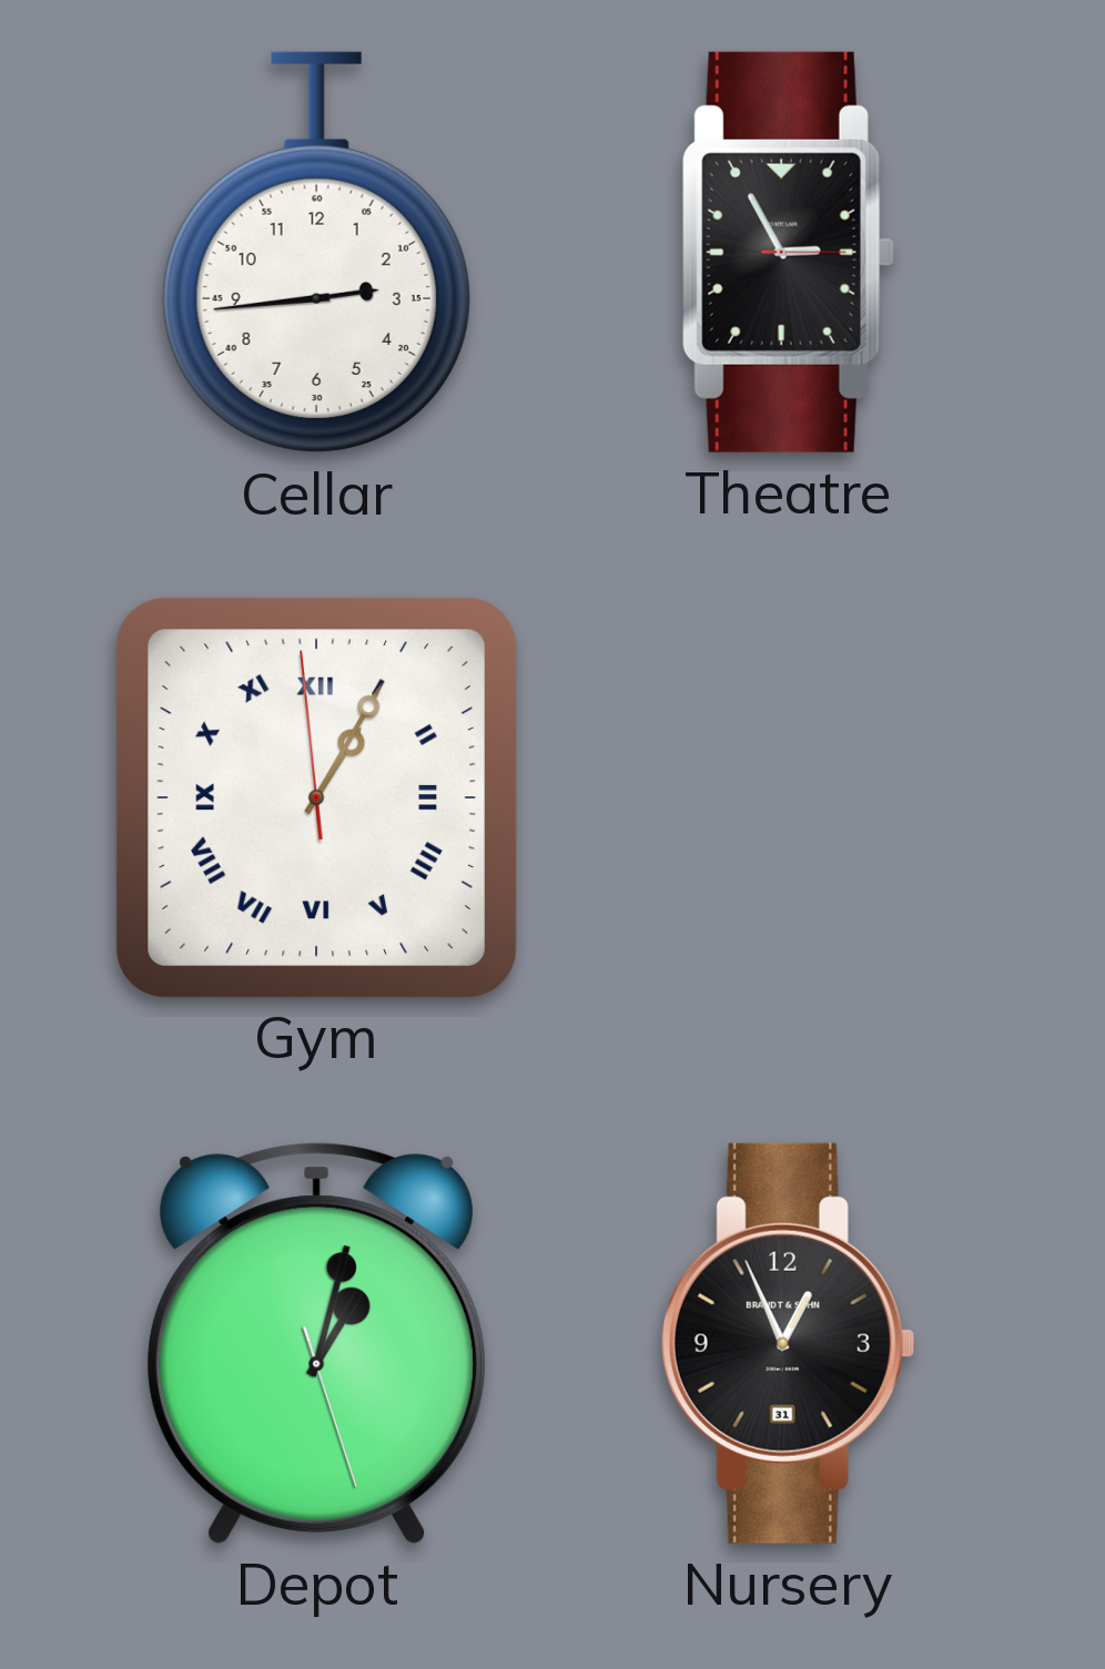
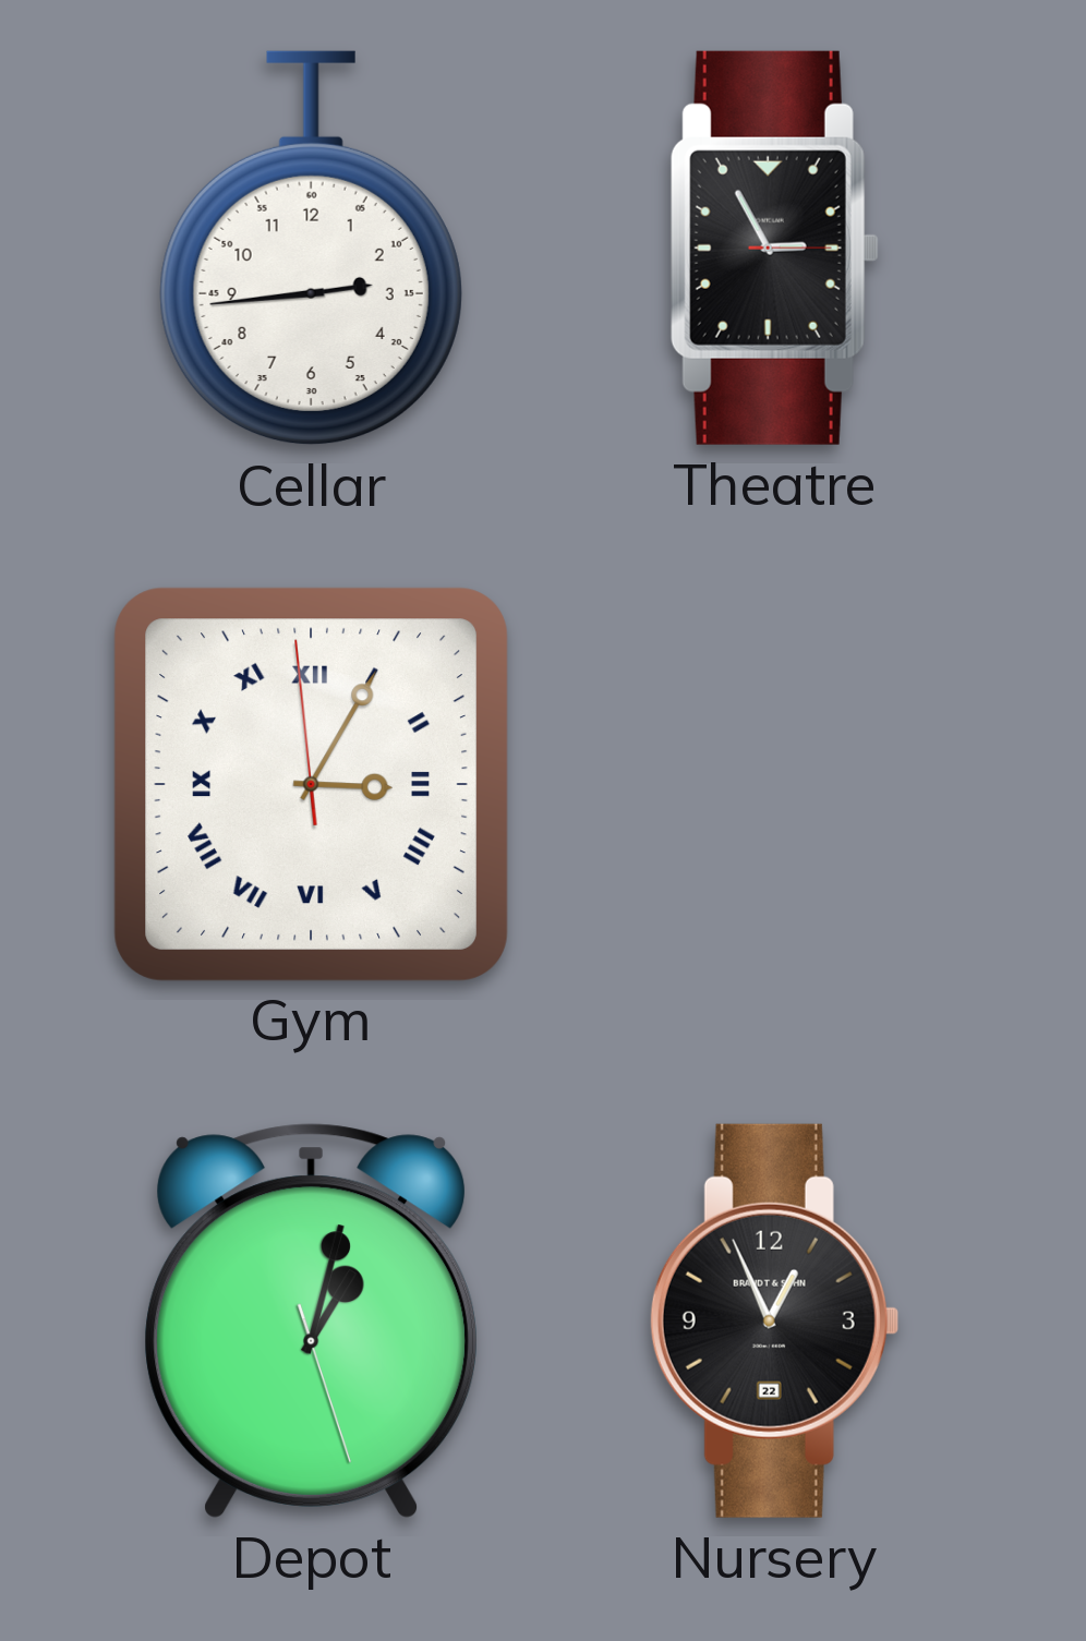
Gym: 1:04 -> 3:04 (311, 784)
Nursery date: 31 -> 22 (774, 1320)
